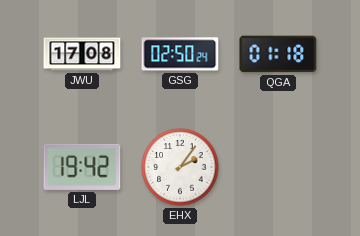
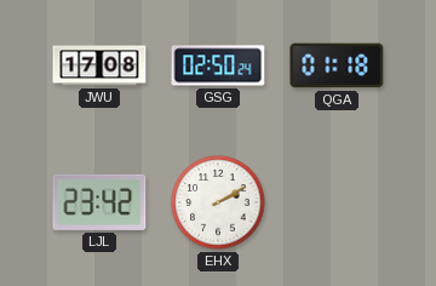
LJL: 19:42 -> 23:42 (99, 202)
EHX: 2:06 -> 2:10 (218, 202)
